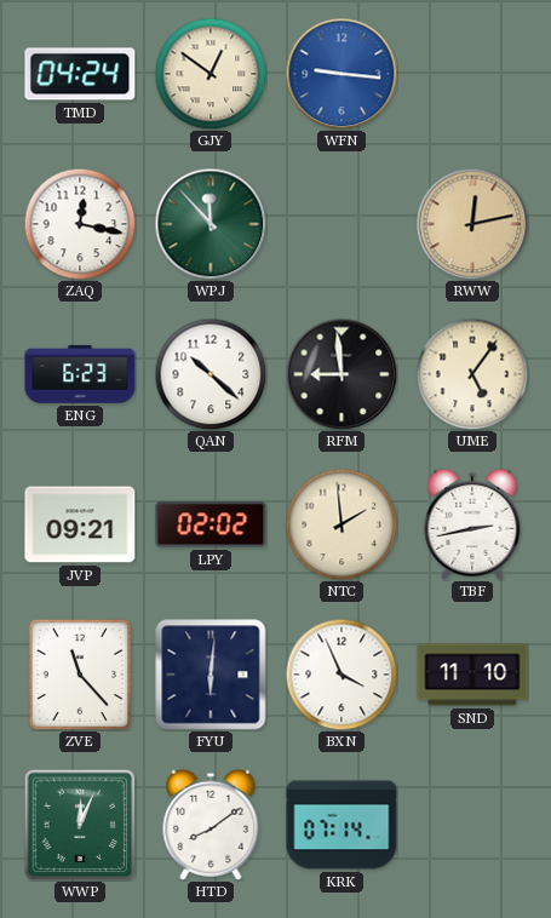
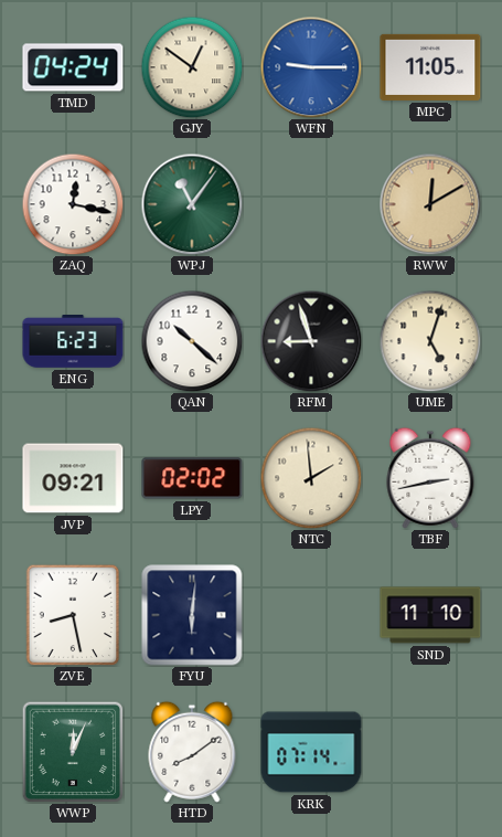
WFN: 9:16 -> 9:15 (311, 67)
MPC: none -> 11:05 (430, 67)
WPJ: 11:53 -> 11:06 (192, 204)
RWW: 12:13 -> 12:10 (430, 204)
RFM: 8:59 -> 8:57 (311, 341)
UME: 5:06 -> 5:03 (430, 341)
ZVE: 11:23 -> 8:28 (73, 615)
BXN: 3:56 -> none (341, 675)
